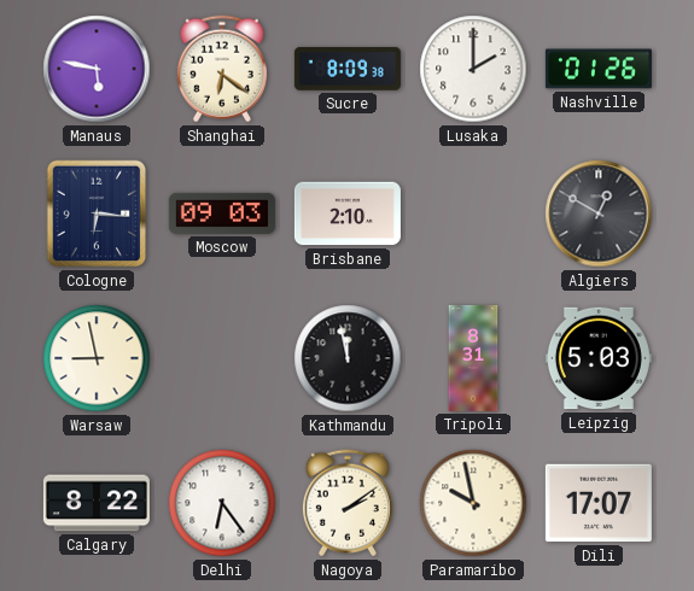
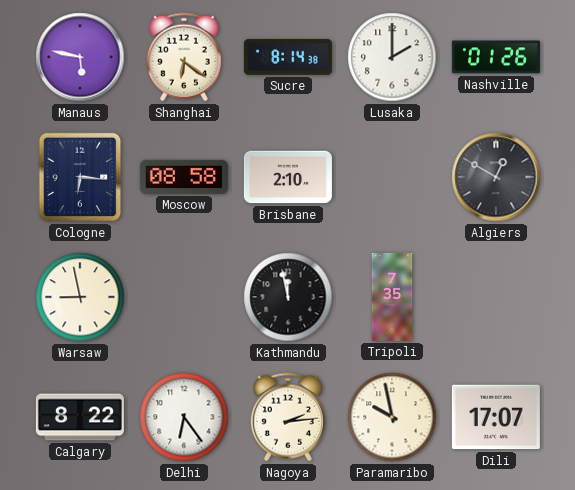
Sucre: 8:09 -> 8:14 (288, 57)
Moscow: 09:03 -> 08:58 (184, 177)
Tripoli: 8:31 -> 7:35 (392, 297)
Leipzig: 5:03 -> none (599, 358)
Nagoya: 2:09 -> 2:14 (288, 417)
